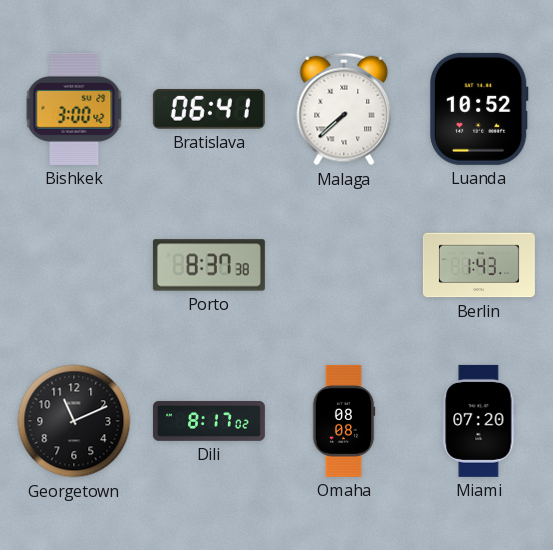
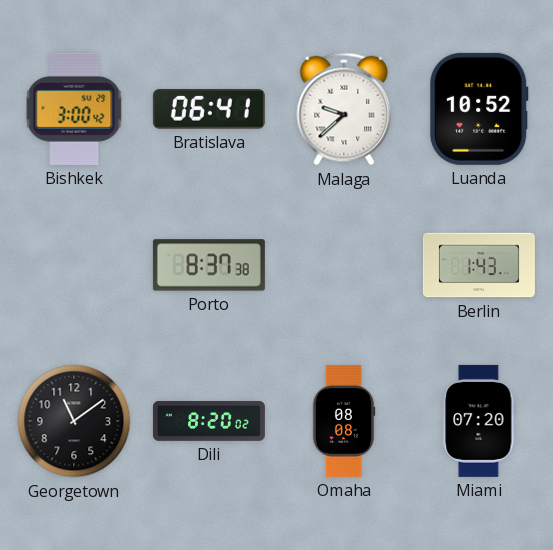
Malaga: 7:38 -> 9:38 (344, 109)
Georgetown: 11:11 -> 11:09 (74, 421)
Dili: 8:17 -> 8:20 (209, 421)
